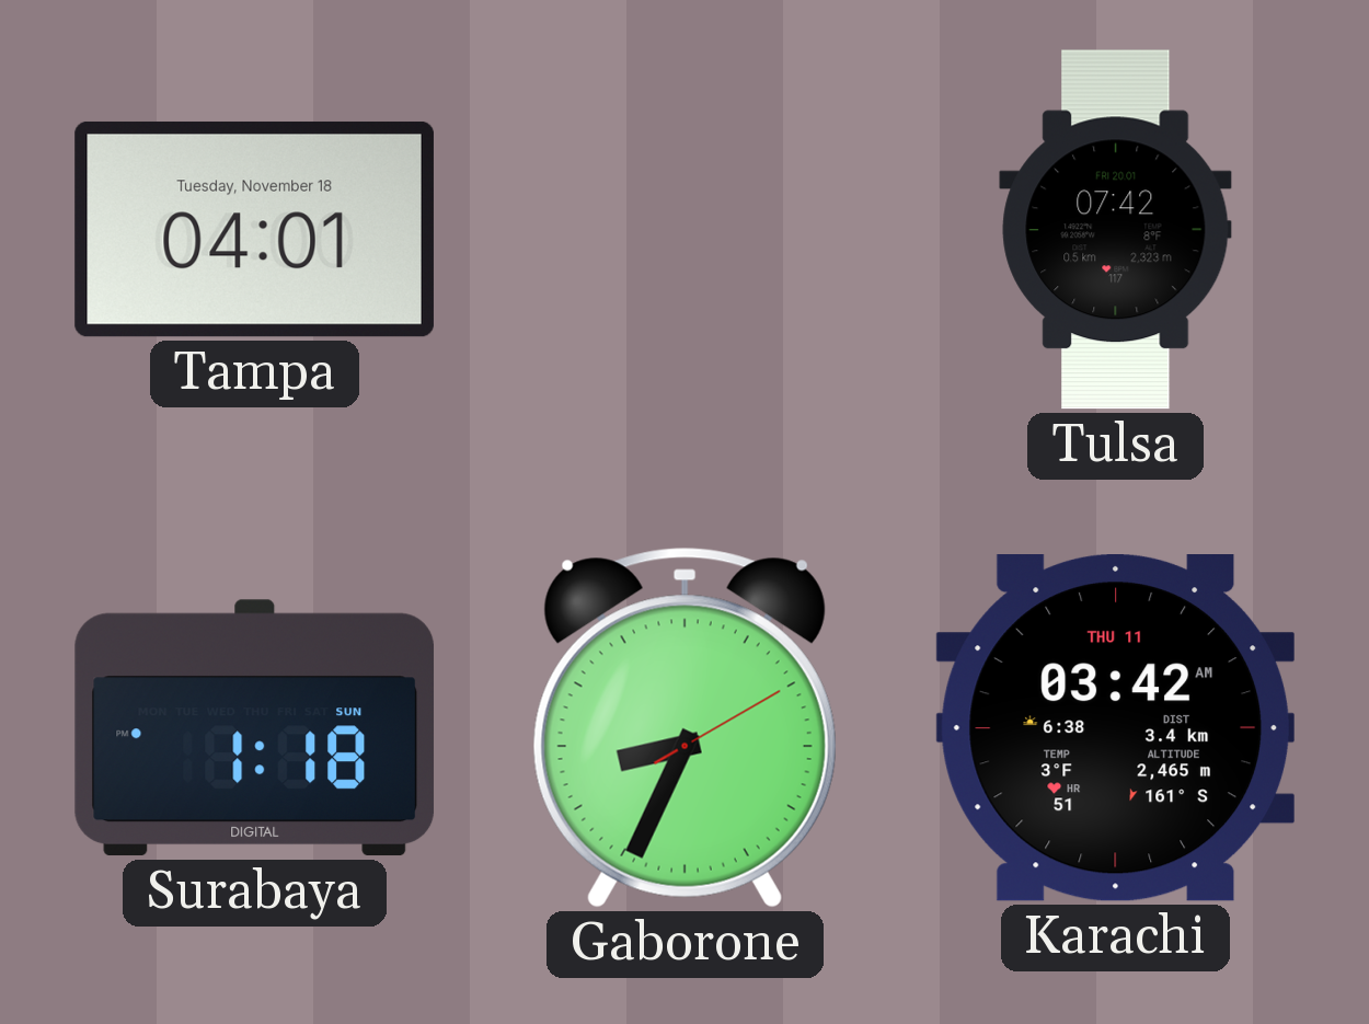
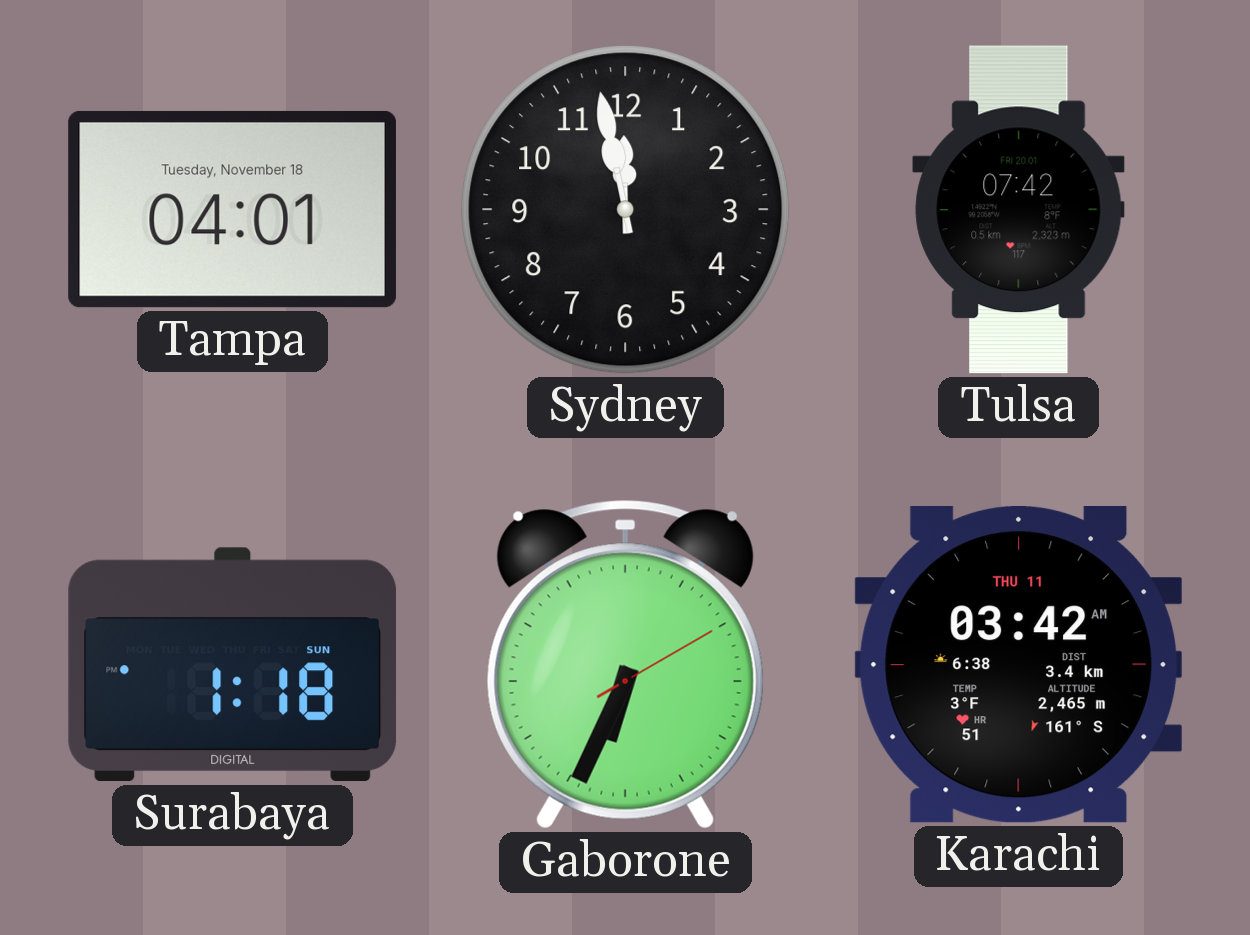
Sydney: none -> 11:58 (626, 210)
Gaborone: 8:34 -> 6:34 (625, 664)
